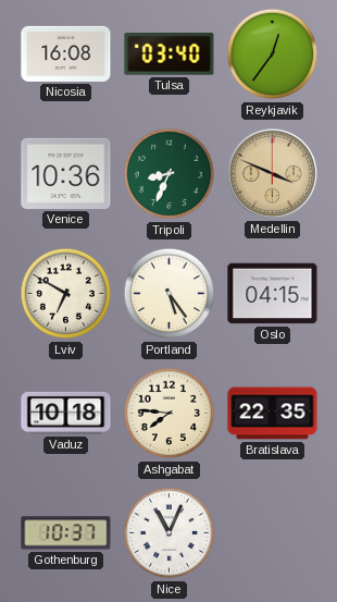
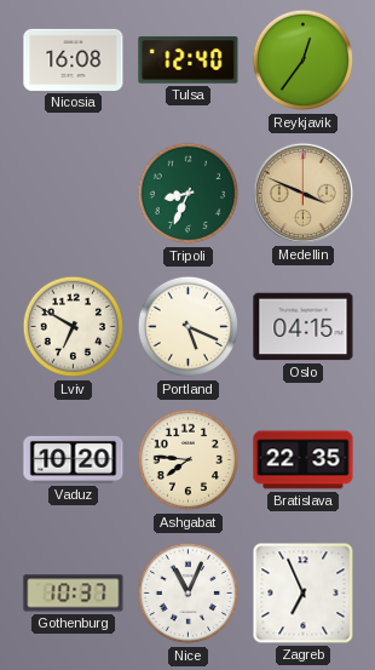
Tulsa: 03:40 -> 12:40 (189, 61)
Venice: 10:36 -> none (66, 173)
Portland: 5:24 -> 5:19 (189, 327)
Vaduz: 10:18 -> 10:20 (74, 459)
Zagreb: none -> 6:56 (304, 594)
